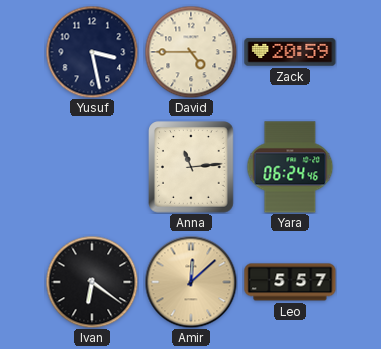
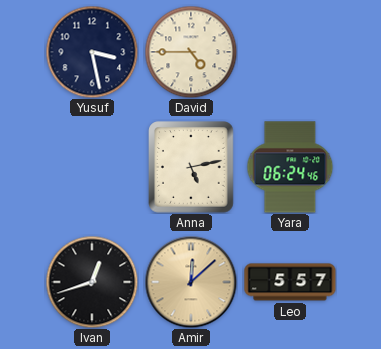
Zack: 20:59 -> none (290, 52)
Anna: 11:14 -> 5:13 (191, 167)
Ivan: 6:21 -> 12:42 (92, 282)
